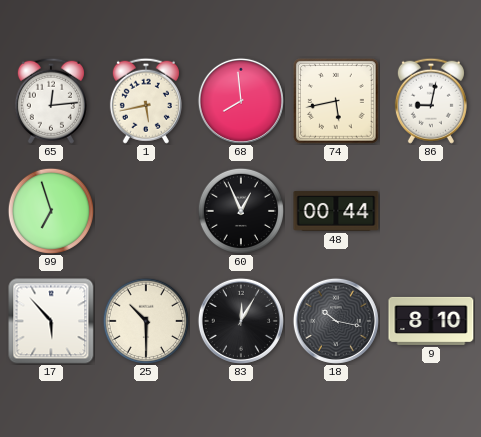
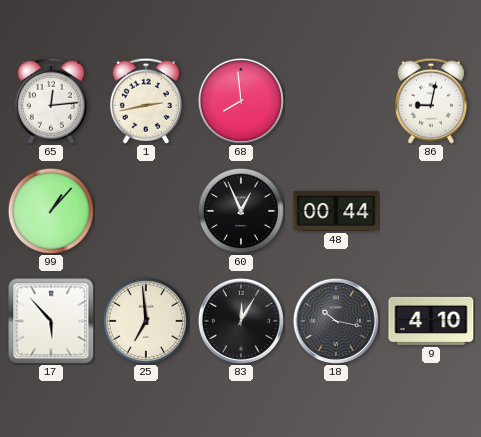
1: 5:43 -> 2:43 (146, 101)
74: 5:43 -> none (336, 101)
99: 6:57 -> 1:07 (50, 210)
25: 10:30 -> 6:59 (145, 320)
9: 8:10 -> 4:10 (431, 321)
